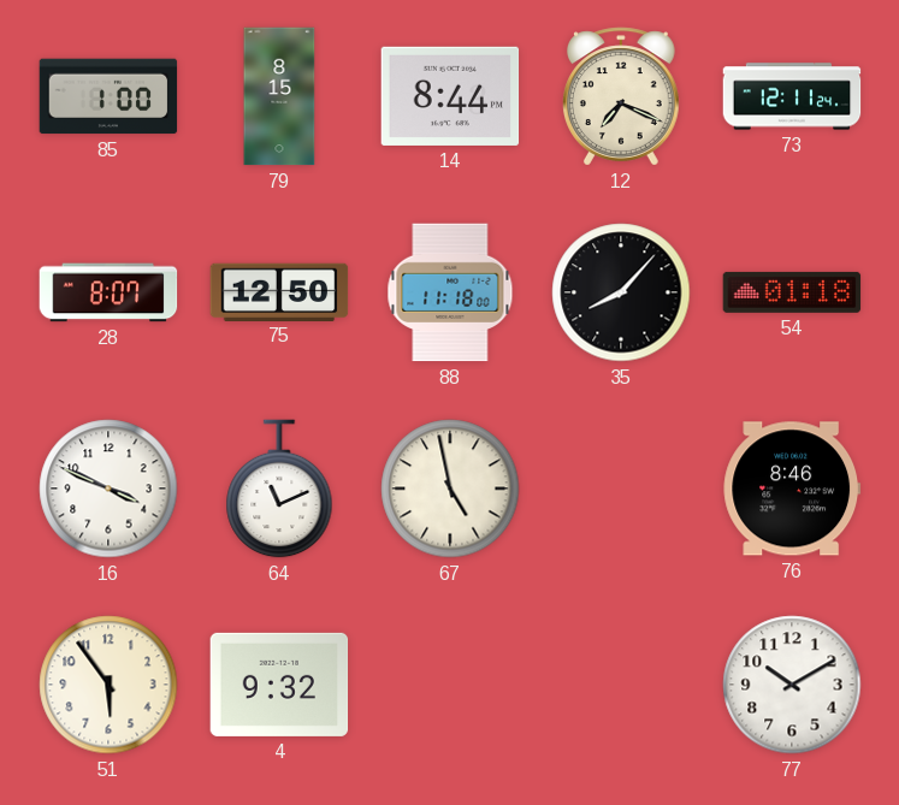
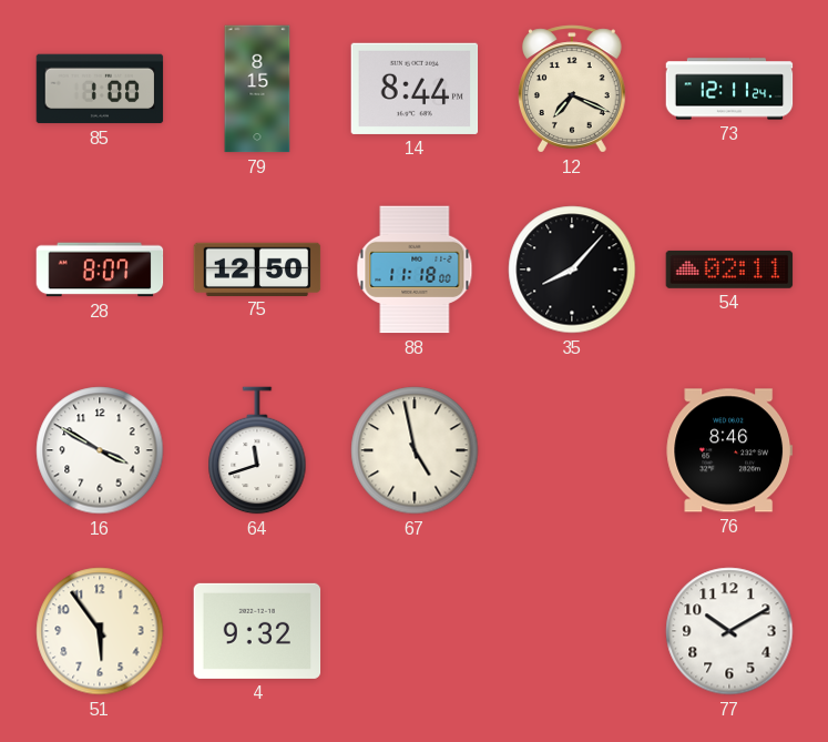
54: 01:18 -> 02:11 (729, 270)
16: 3:49 -> 3:50 (100, 450)
64: 11:11 -> 11:42 (257, 450)
